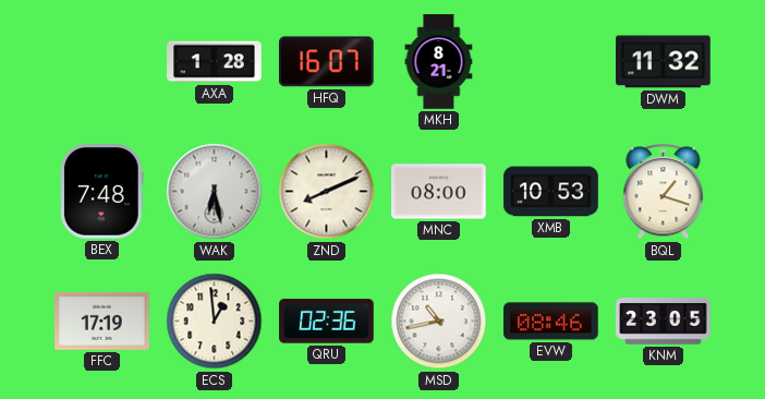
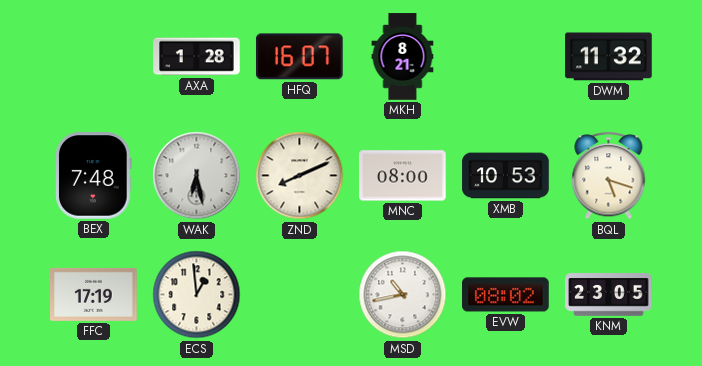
BQL: 1:18 -> 5:18 (609, 176)
QRU: 02:36 -> none (327, 322)
EVW: 08:46 -> 08:02 (506, 295)
